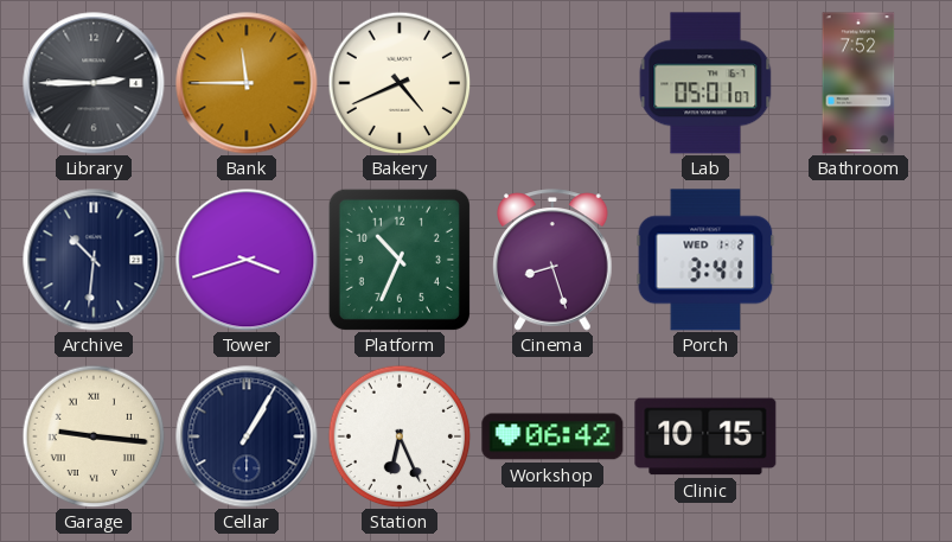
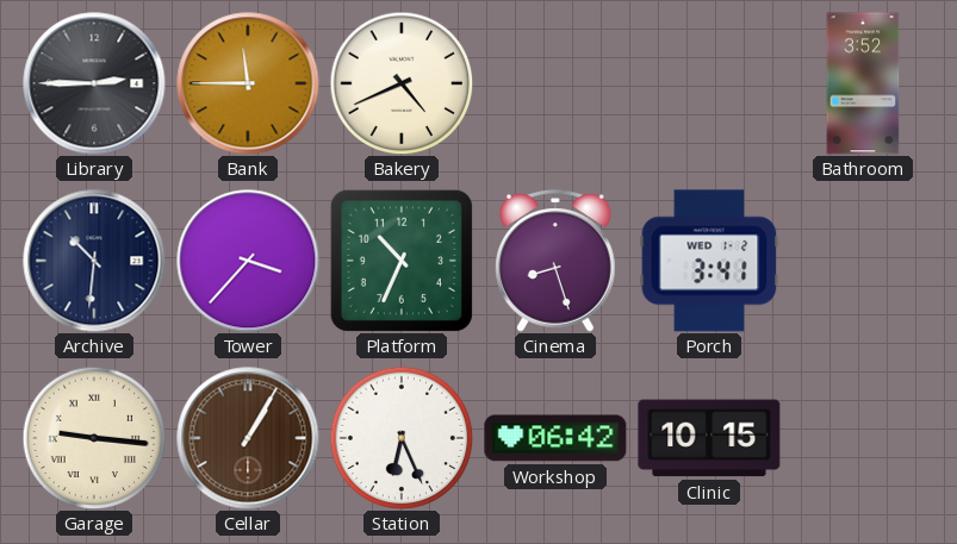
Lab: 05:01 -> none (705, 83)
Bathroom: 7:52 -> 3:52 (863, 83)
Tower: 3:42 -> 3:37 (248, 261)
Cellar dial: navy -> brown (248, 438)
